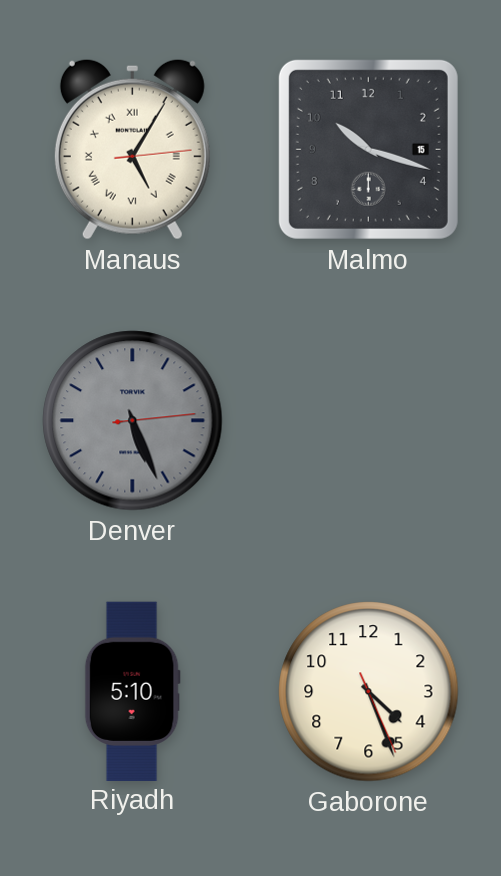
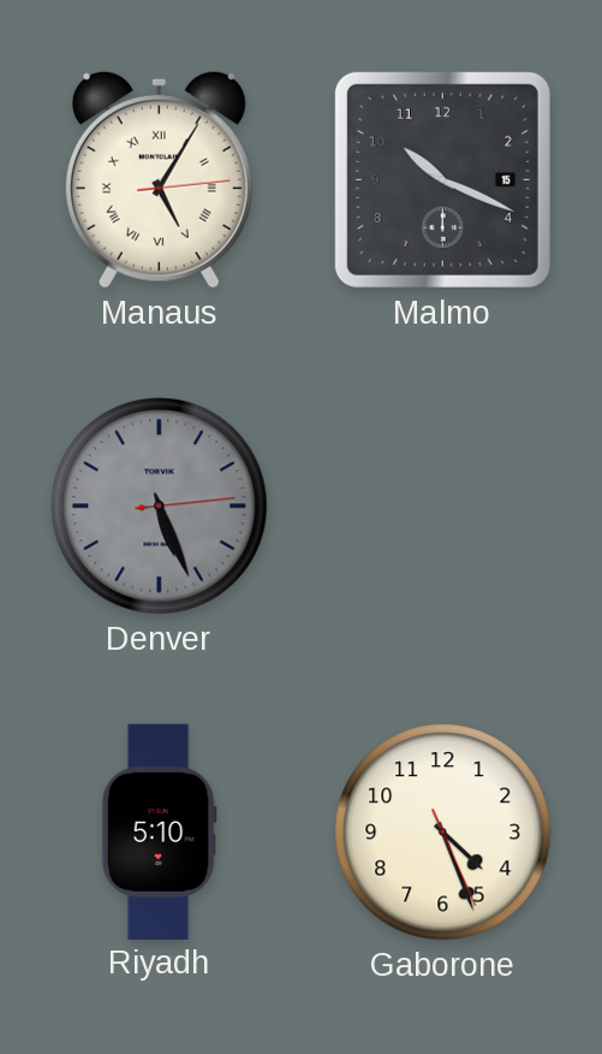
Malmo: 10:18 -> 10:19 (442, 179)
